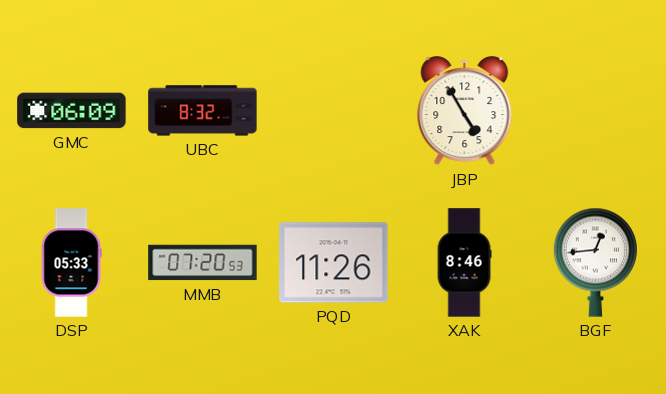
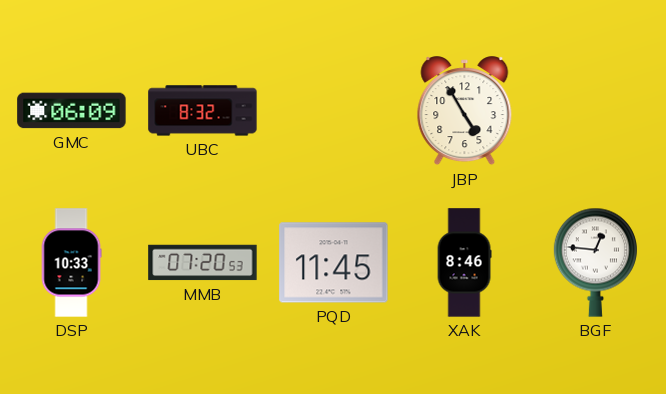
DSP: 05:33 -> 10:33 (71, 263)
PQD: 11:26 -> 11:45 (334, 263)
BGF: 12:44 -> 12:46 (595, 262)
